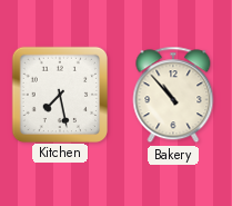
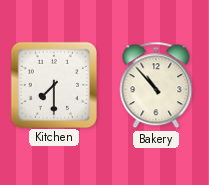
Kitchen: 7:28 -> 7:30 (53, 84)
